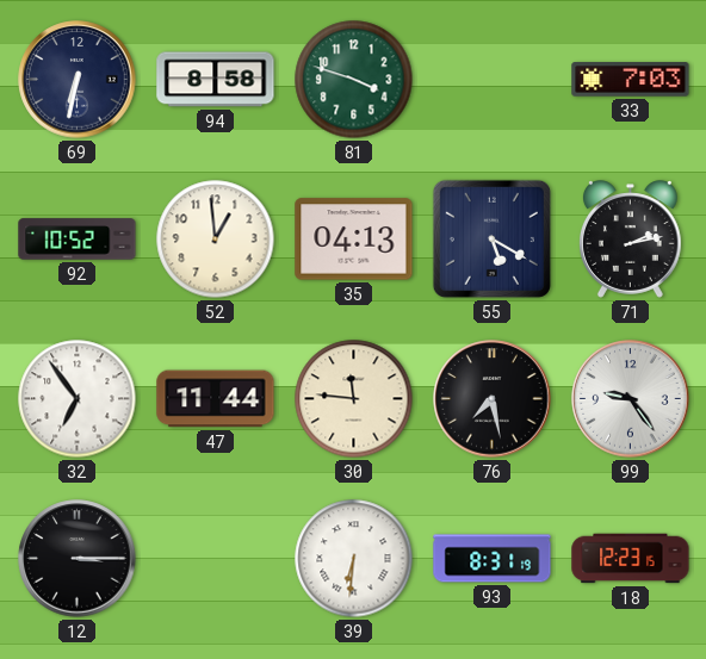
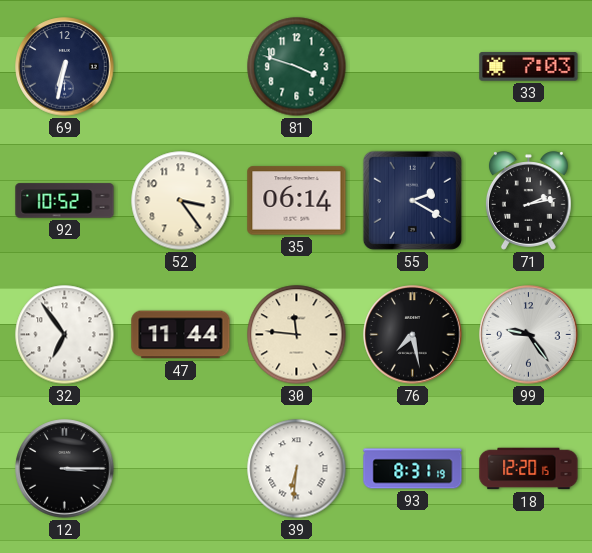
94: 8:58 -> none (216, 80)
52: 12:59 -> 3:24 (181, 201)
35: 04:13 -> 06:14 (297, 201)
55: 5:20 -> 2:20 (412, 200)
18: 12:23 -> 12:20 (529, 469)
